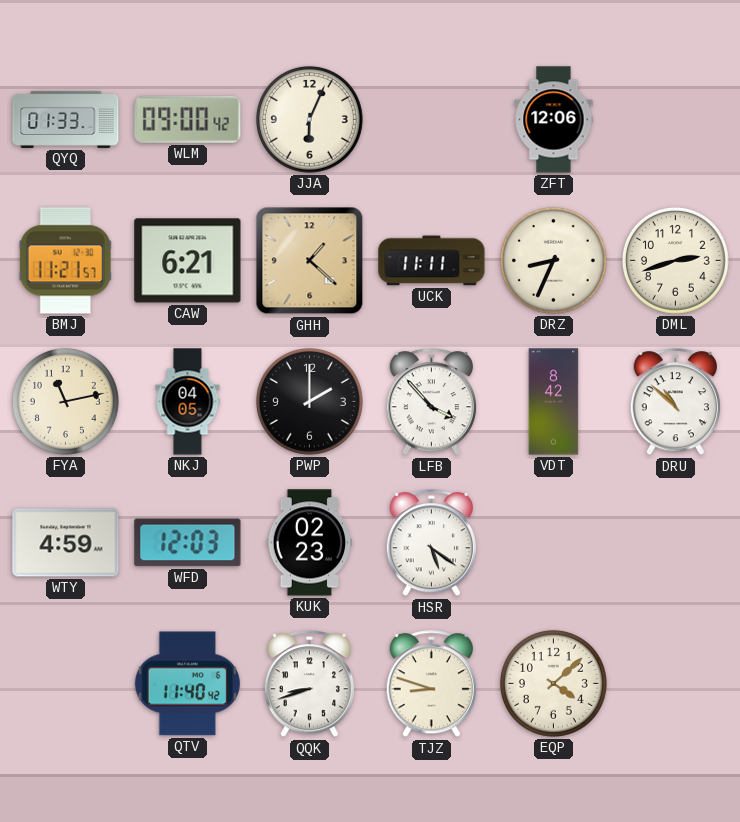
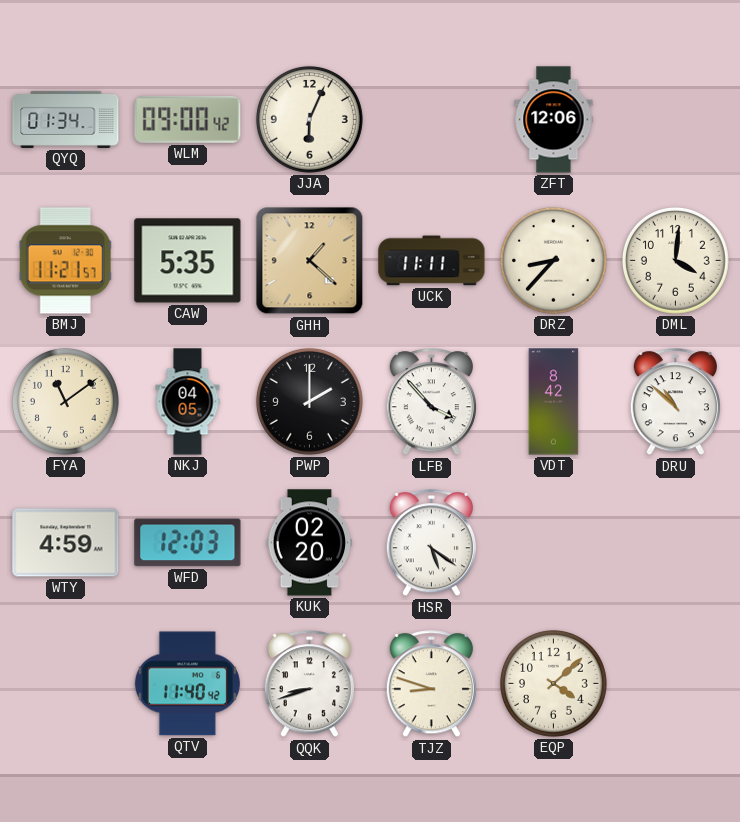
QYQ: 01:33 -> 01:34 (66, 119)
CAW: 6:21 -> 5:35 (188, 261)
DRZ: 8:34 -> 8:37 (553, 260)
DML: 2:42 -> 4:01 (675, 260)
FYA: 11:13 -> 11:09 (65, 401)
KUK: 02:23 -> 02:20 (310, 543)
